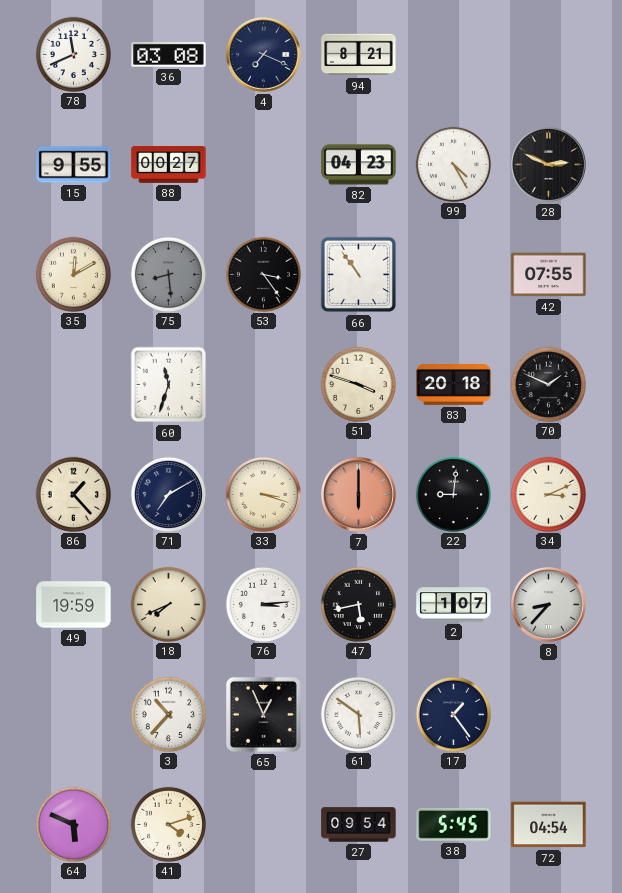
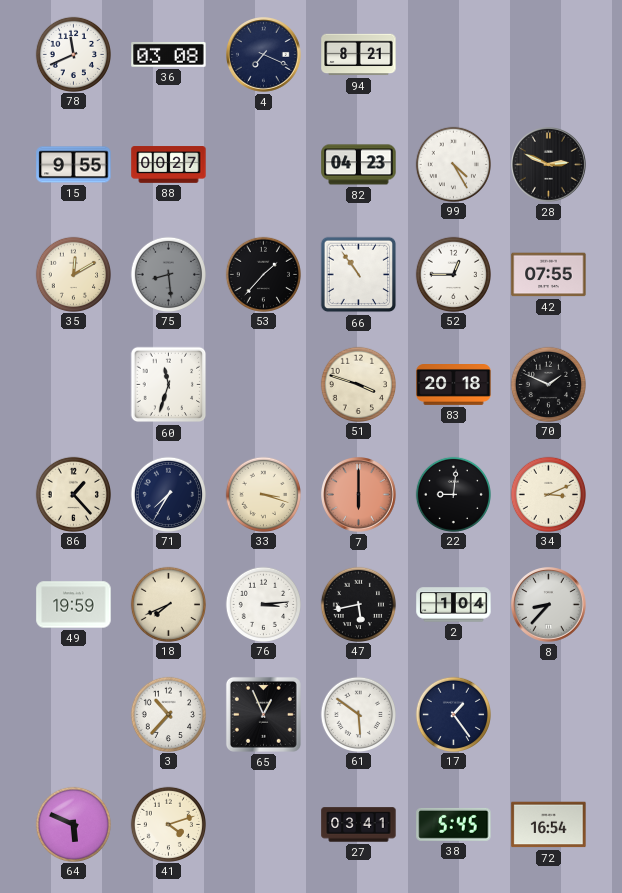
53: 3:24 -> 1:37 (263, 274)
52: none -> 12:45 (453, 274)
71: 7:10 -> 7:35 (168, 494)
2: 1:07 -> 1:04 (454, 605)
27: 09:54 -> 03:41 (359, 825)
72: 04:54 -> 16:54 (549, 825)
